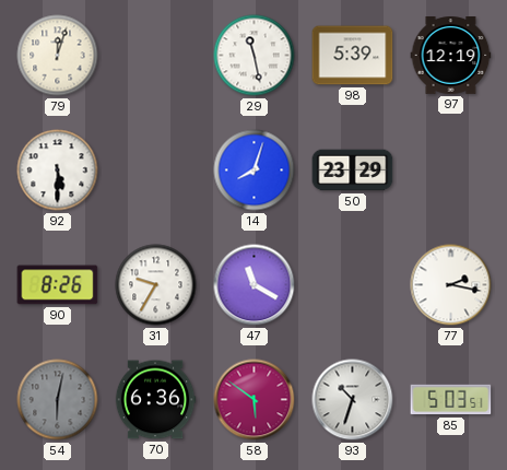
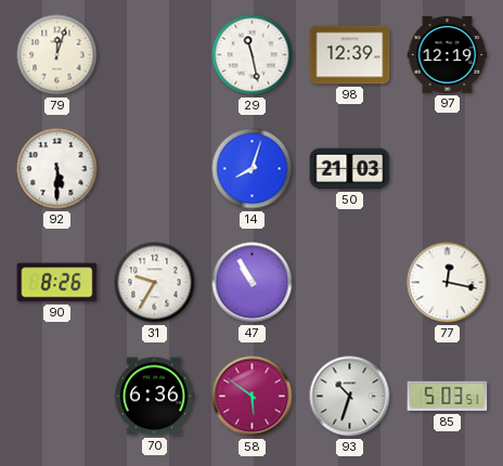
98: 5:39 -> 12:39 (350, 55)
50: 23:29 -> 21:03 (350, 169)
47: 11:20 -> 10:55 (253, 283)
77: 2:17 -> 12:17 (448, 283)
54: 6:02 -> none (58, 400)
